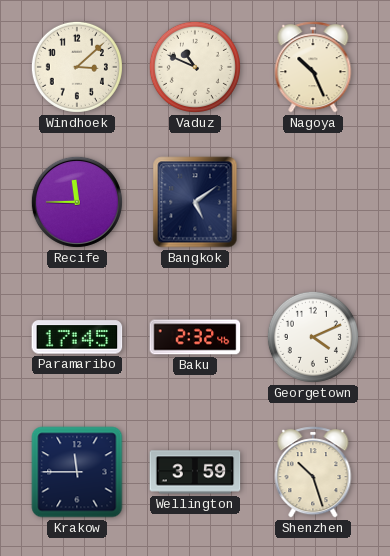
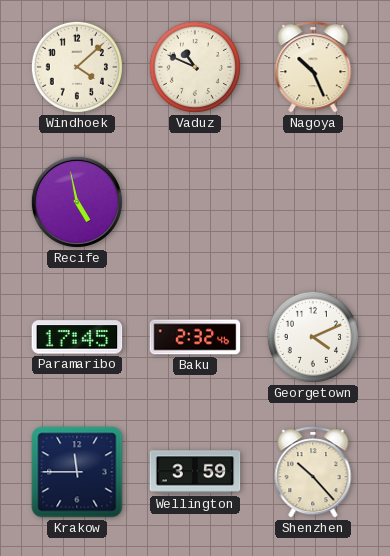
Windhoek: 3:08 -> 4:08 (77, 67)
Recife: 11:45 -> 4:58 (77, 202)
Bangkok: 5:09 -> none (195, 202)
Shenzhen: 10:27 -> 10:23 (313, 472)
